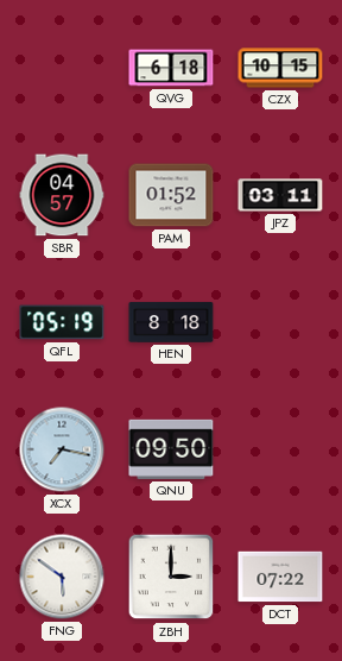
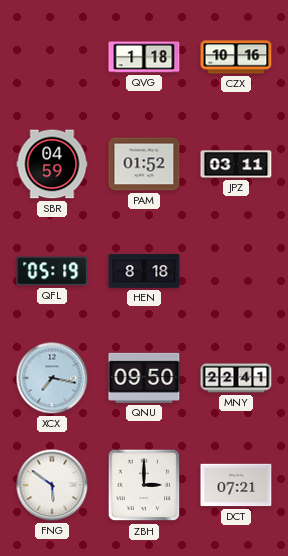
QVG: 6:18 -> 1:18 (144, 57)
CZX: 10:15 -> 10:16 (236, 57)
SBR: 04:57 -> 04:59 (52, 164)
MNY: none -> 22:41 (236, 378)
DCT: 07:22 -> 07:21 (236, 485)
